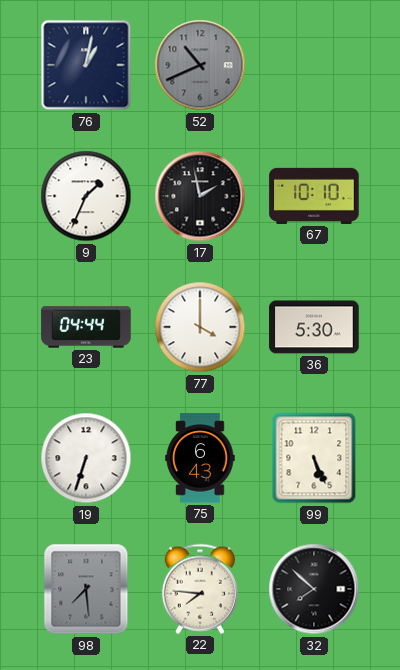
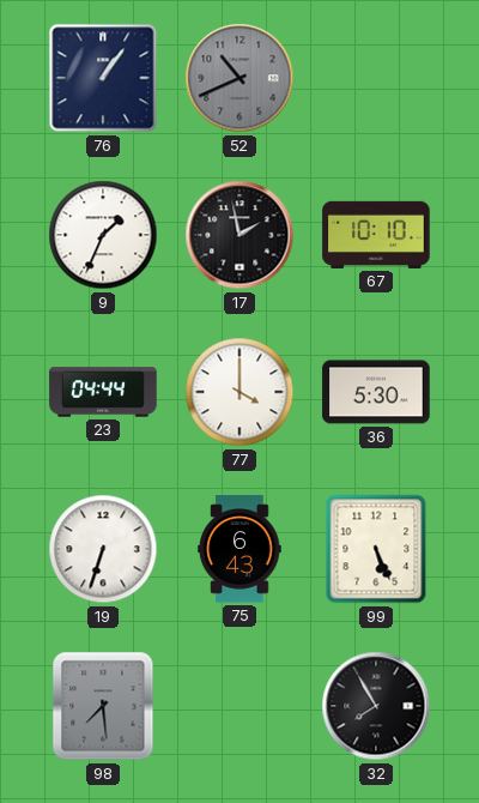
76: 1:02 -> 1:06 (103, 78)
22: 7:46 -> none (200, 589)
32: 7:52 -> 7:55 (376, 706)
